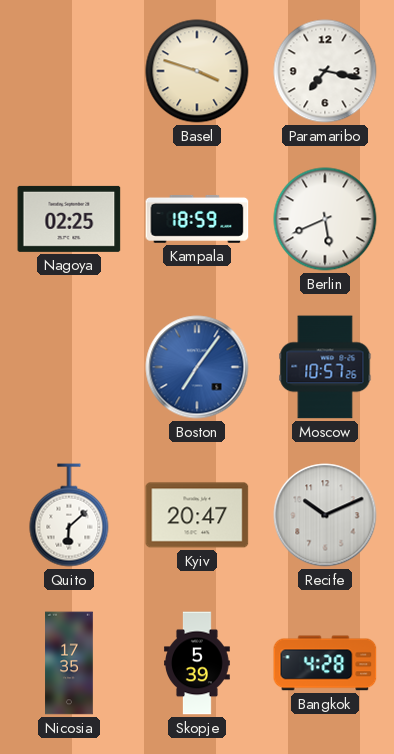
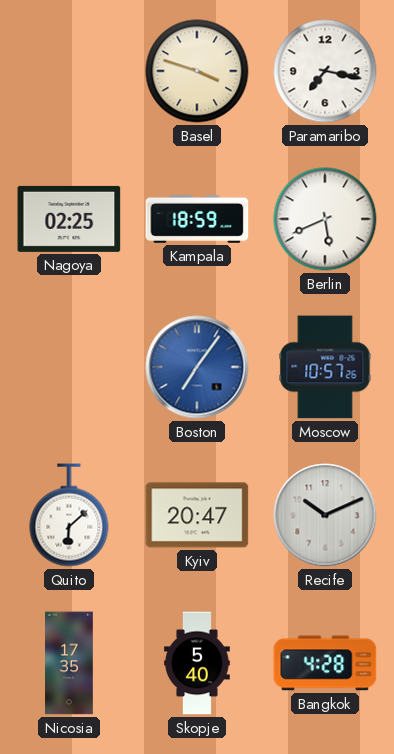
Skopje: 5:39 -> 5:40 (197, 663)
